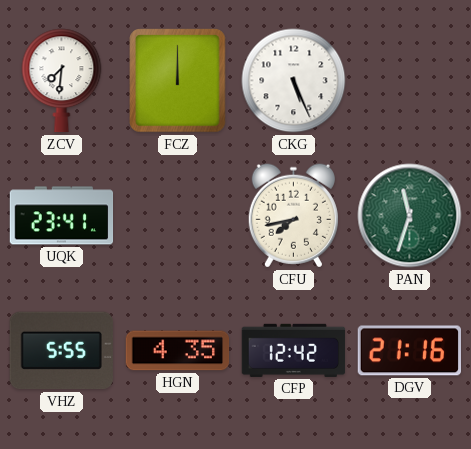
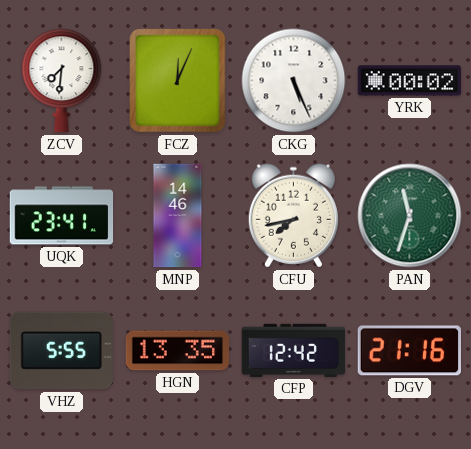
FCZ: 12:00 -> 12:04 (178, 81)
YRK: none -> 00:02 (410, 81)
MNP: none -> 14:46 (178, 216)
HGN: 4:35 -> 13:35 (178, 351)
